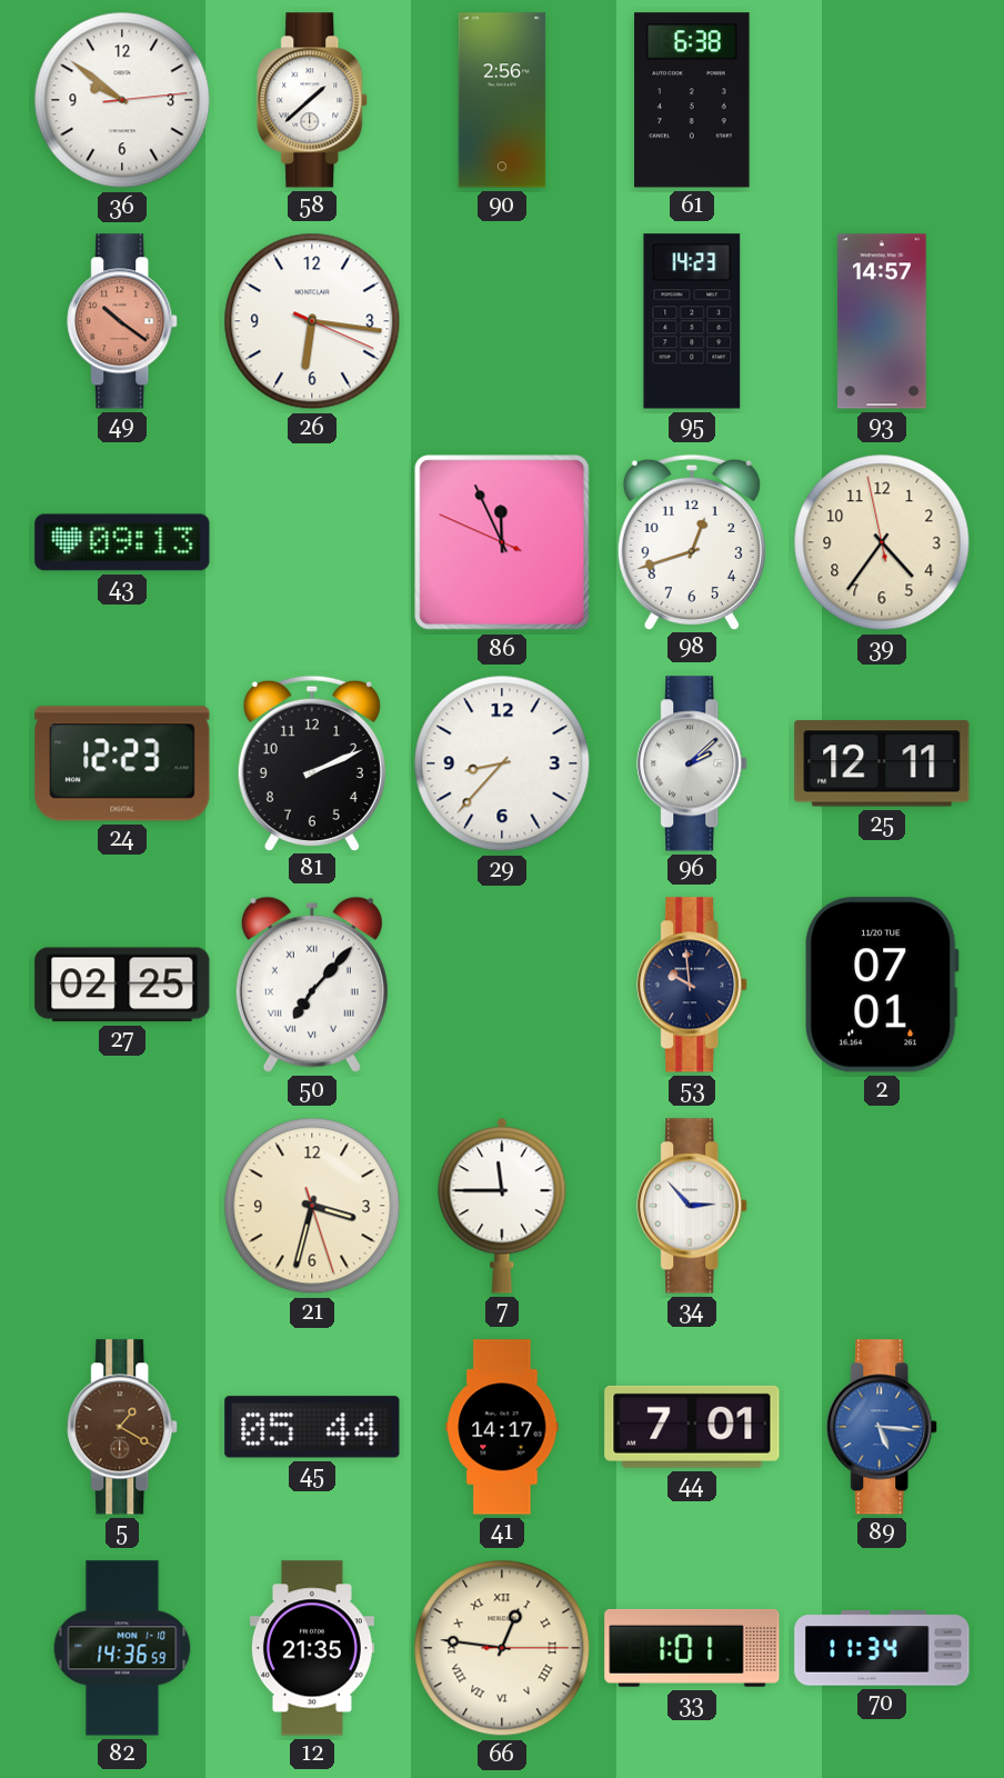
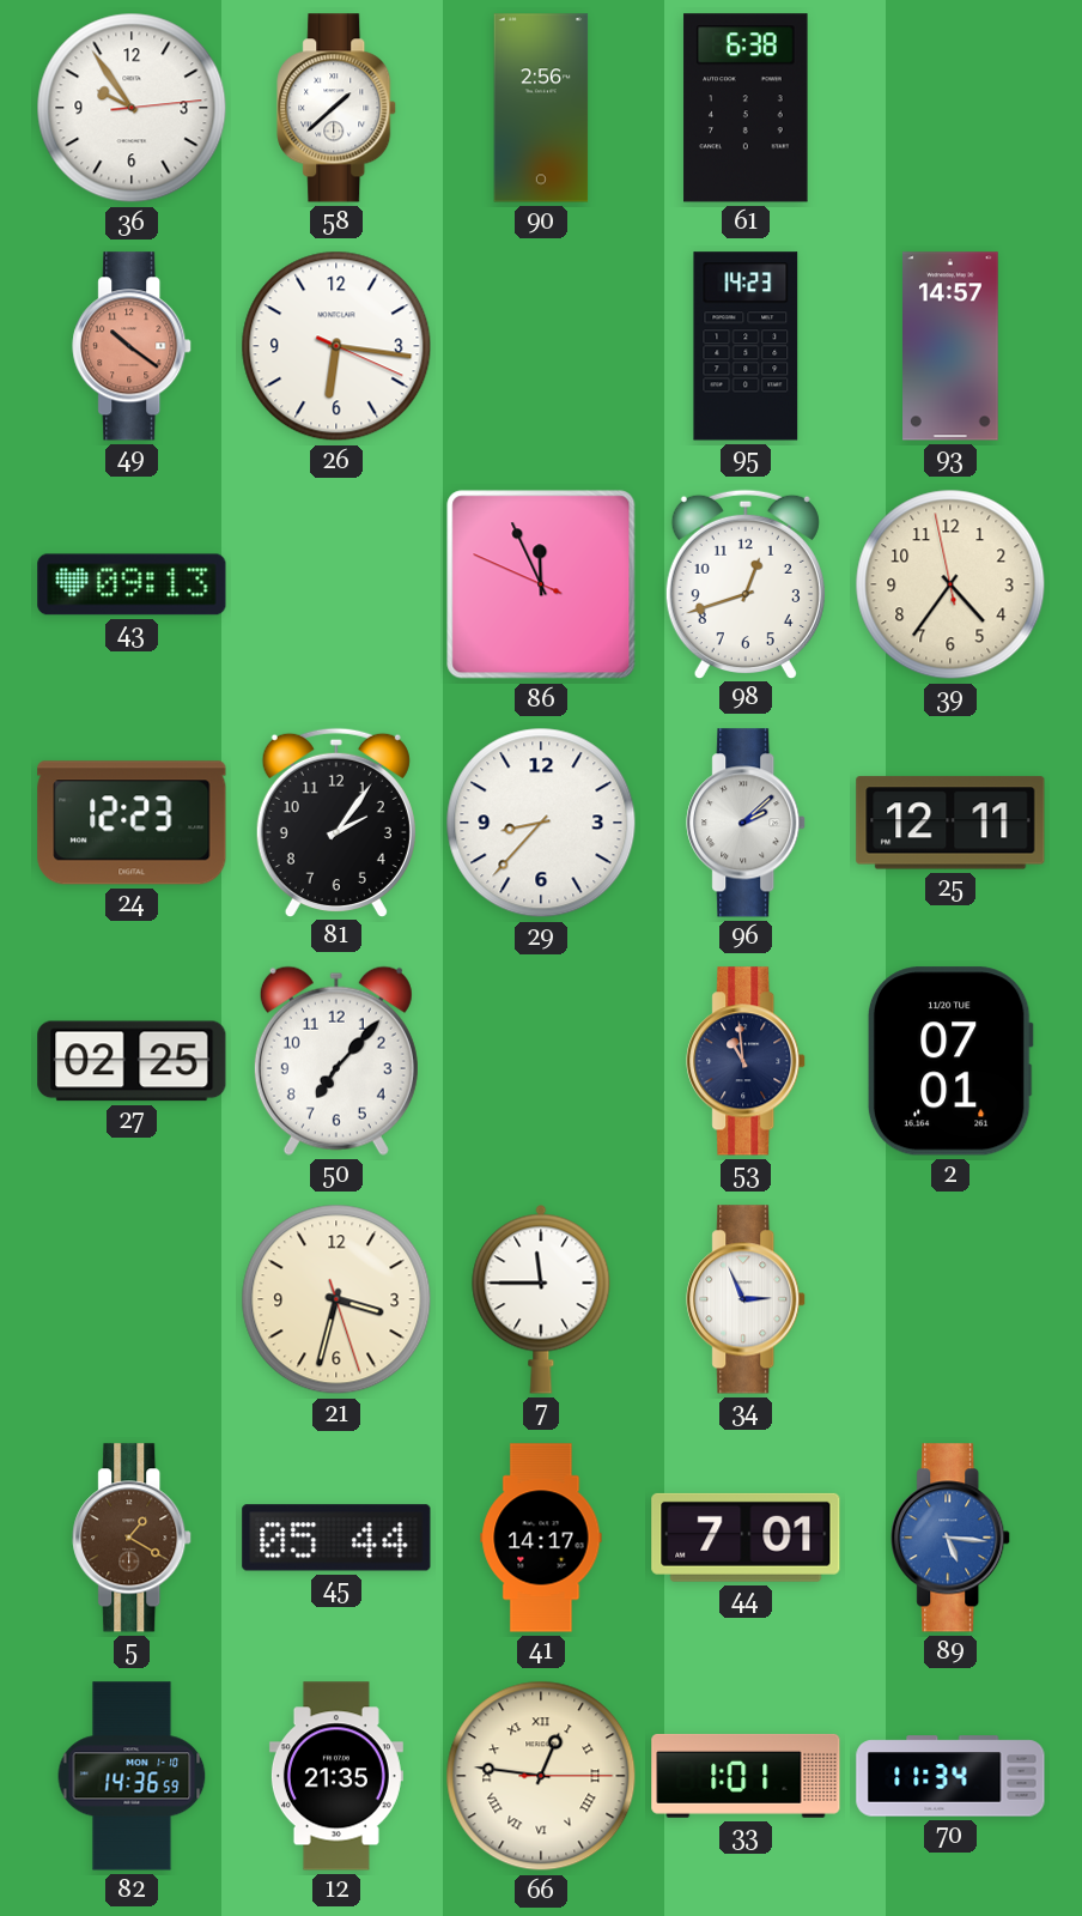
36: 9:51 -> 9:54 (132, 108)
81: 2:11 -> 2:06 (336, 821)
50 numerals: Roman -> Arabic (336, 1061)
53: 9:59 -> 10:59 (747, 1061)
34: 2:53 -> 2:56 (747, 1299)
